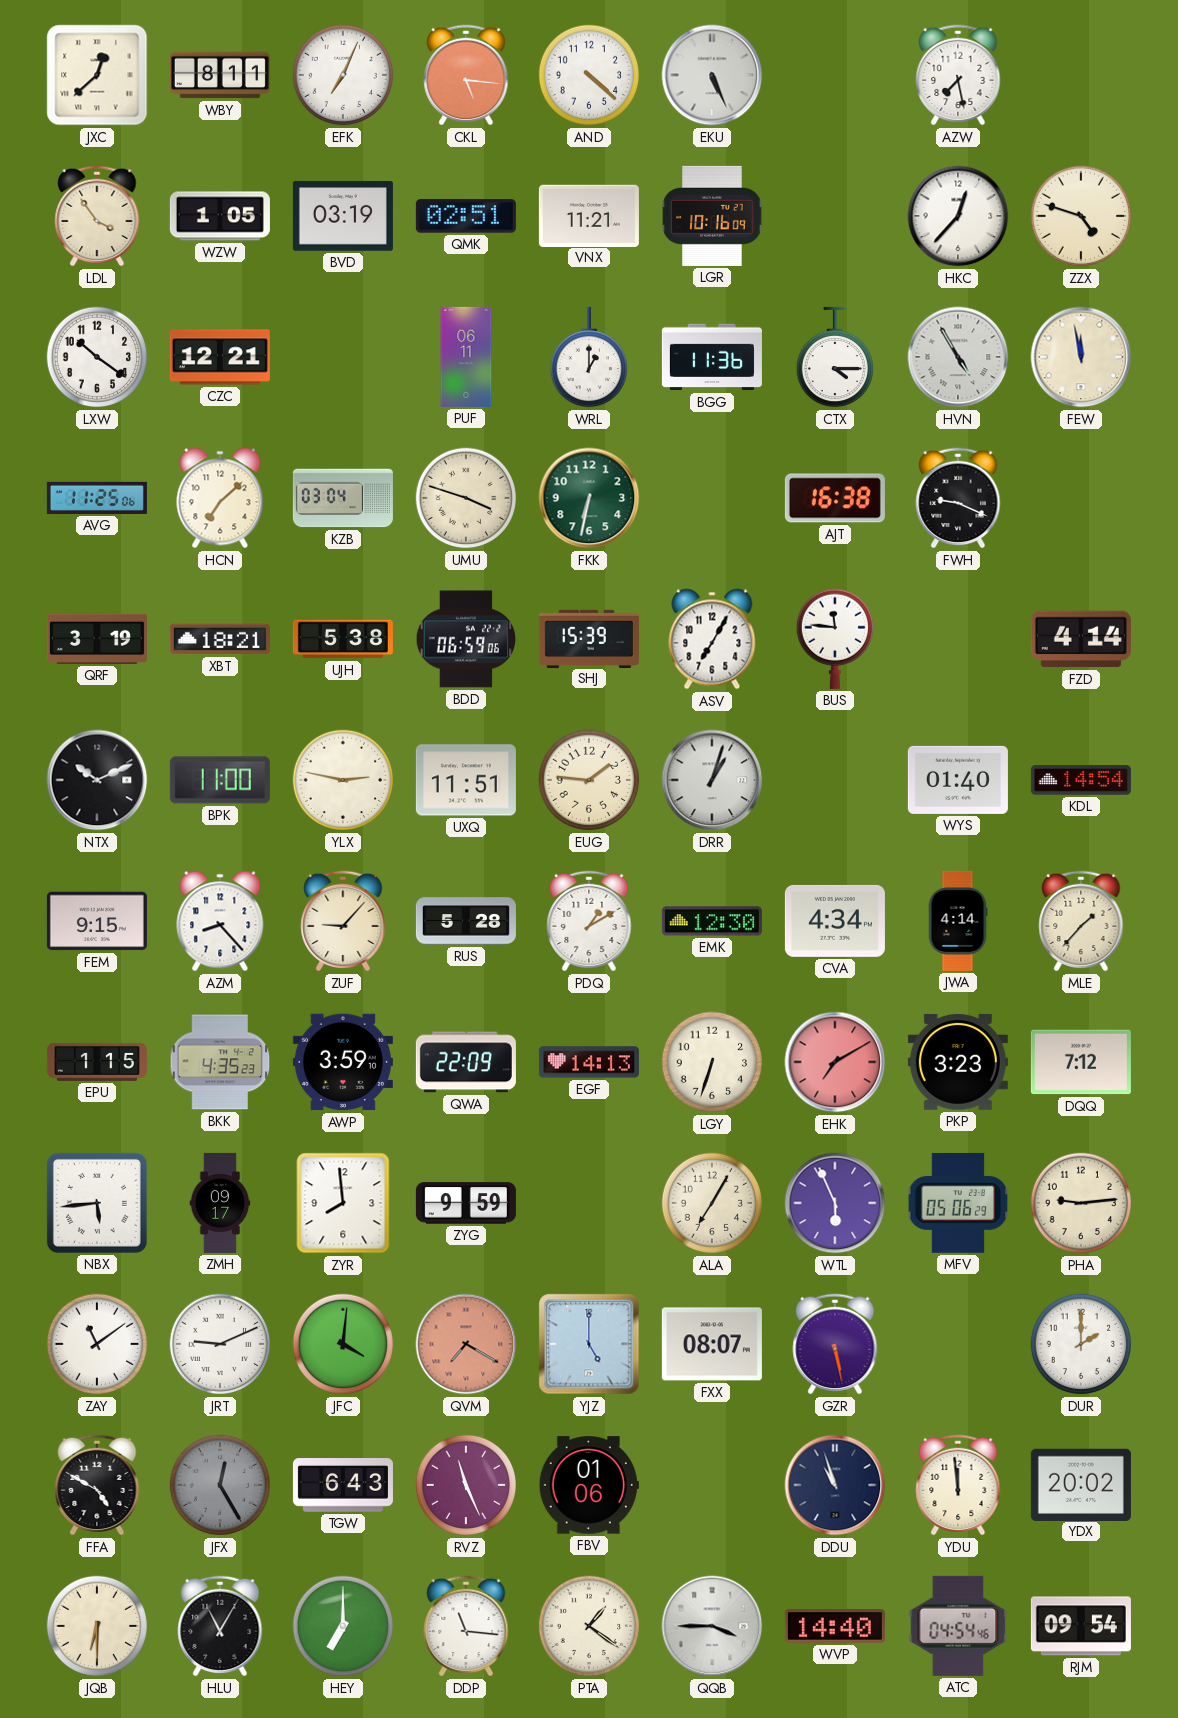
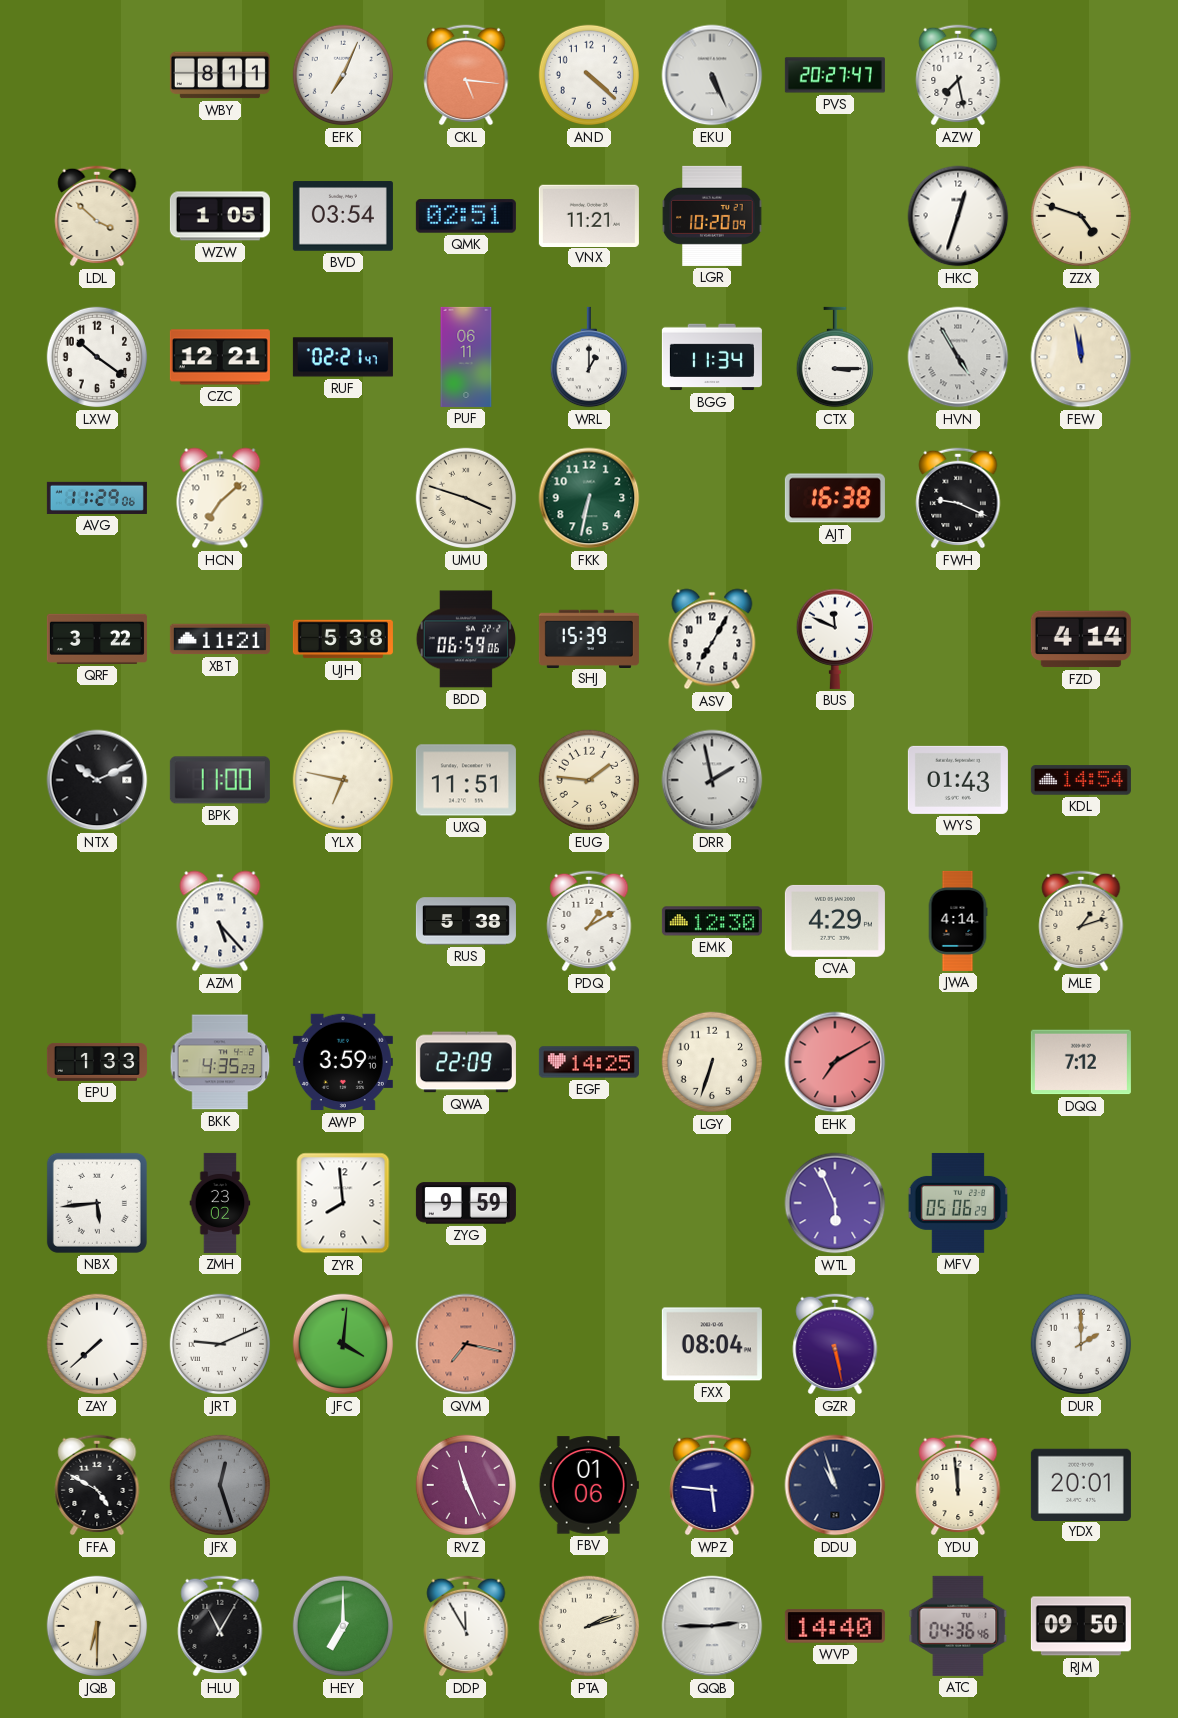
JXC: 12:38 -> none (97, 75)
PVS: none -> 20:27 (835, 75)
LDL: 3:54 -> 3:52 (97, 216)
BVD: 03:19 -> 03:54 (343, 216)
LGR: 10:16 -> 10:20 (712, 216)
HKC: 12:37 -> 12:33 (958, 216)
RUF: none -> 02:21 (343, 357)
BGG: 11:36 -> 11:34 (712, 357)
CTX: 4:15 -> 3:15 (834, 357)
AVG: 11:25 -> 11:29 (97, 498)
KZB: 03:04 -> none (343, 498)
QRF: 3:19 -> 3:22 (97, 639)
XBT: 18:21 -> 11:21 (220, 639)
BUS: 11:46 -> 11:49 (834, 639)
YLX: 2:47 -> 6:47 (343, 780)
DRR: 1:03 -> 1:58 (712, 780)
WYS: 01:40 -> 01:43 (958, 780)
FEM: 9:15 -> none (97, 921)
AZM: 8:23 -> 5:23 (220, 921)
ZUF: 9:07 -> none (343, 921)
RUS: 5:28 -> 5:38 (466, 921)
CVA: 4:34 -> 4:29 (835, 921)
MLE: 1:37 -> 1:12 (1081, 921)
EPU: 1:15 -> 1:33 (97, 1062)
EGF: 14:13 -> 14:25 (589, 1062)
PKP: 3:23 -> none (958, 1062)
ZMH: 09:17 -> 23:02 (220, 1203)
ALA: 7:05 -> none (712, 1203)
PHA: 9:14 -> none (1081, 1203)
ZAY: 11:09 -> 7:38 (97, 1344)
QVM: 7:20 -> 7:17 (466, 1344)
YJZ: 5:00 -> none (589, 1344)
FXX: 08:07 -> 08:04 (712, 1344)
JFX: 12:25 -> 12:27 (220, 1485)
TGW: 6:43 -> none (343, 1485)
WPZ: none -> 5:46 (712, 1485)
YDX: 20:02 -> 20:01 (1081, 1484)
DDP: 11:16 -> 11:55 (466, 1626)
PTA: 1:21 -> 2:12 (589, 1626)
QQB: 3:45 -> 2:45 (712, 1626)
ATC: 04:54 -> 04:36 (958, 1626)
RJM: 09:54 -> 09:50 (1081, 1626)
